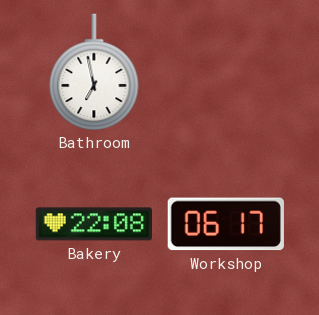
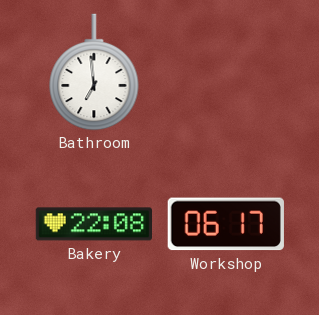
Bathroom: 6:58 -> 6:59 (94, 72)
